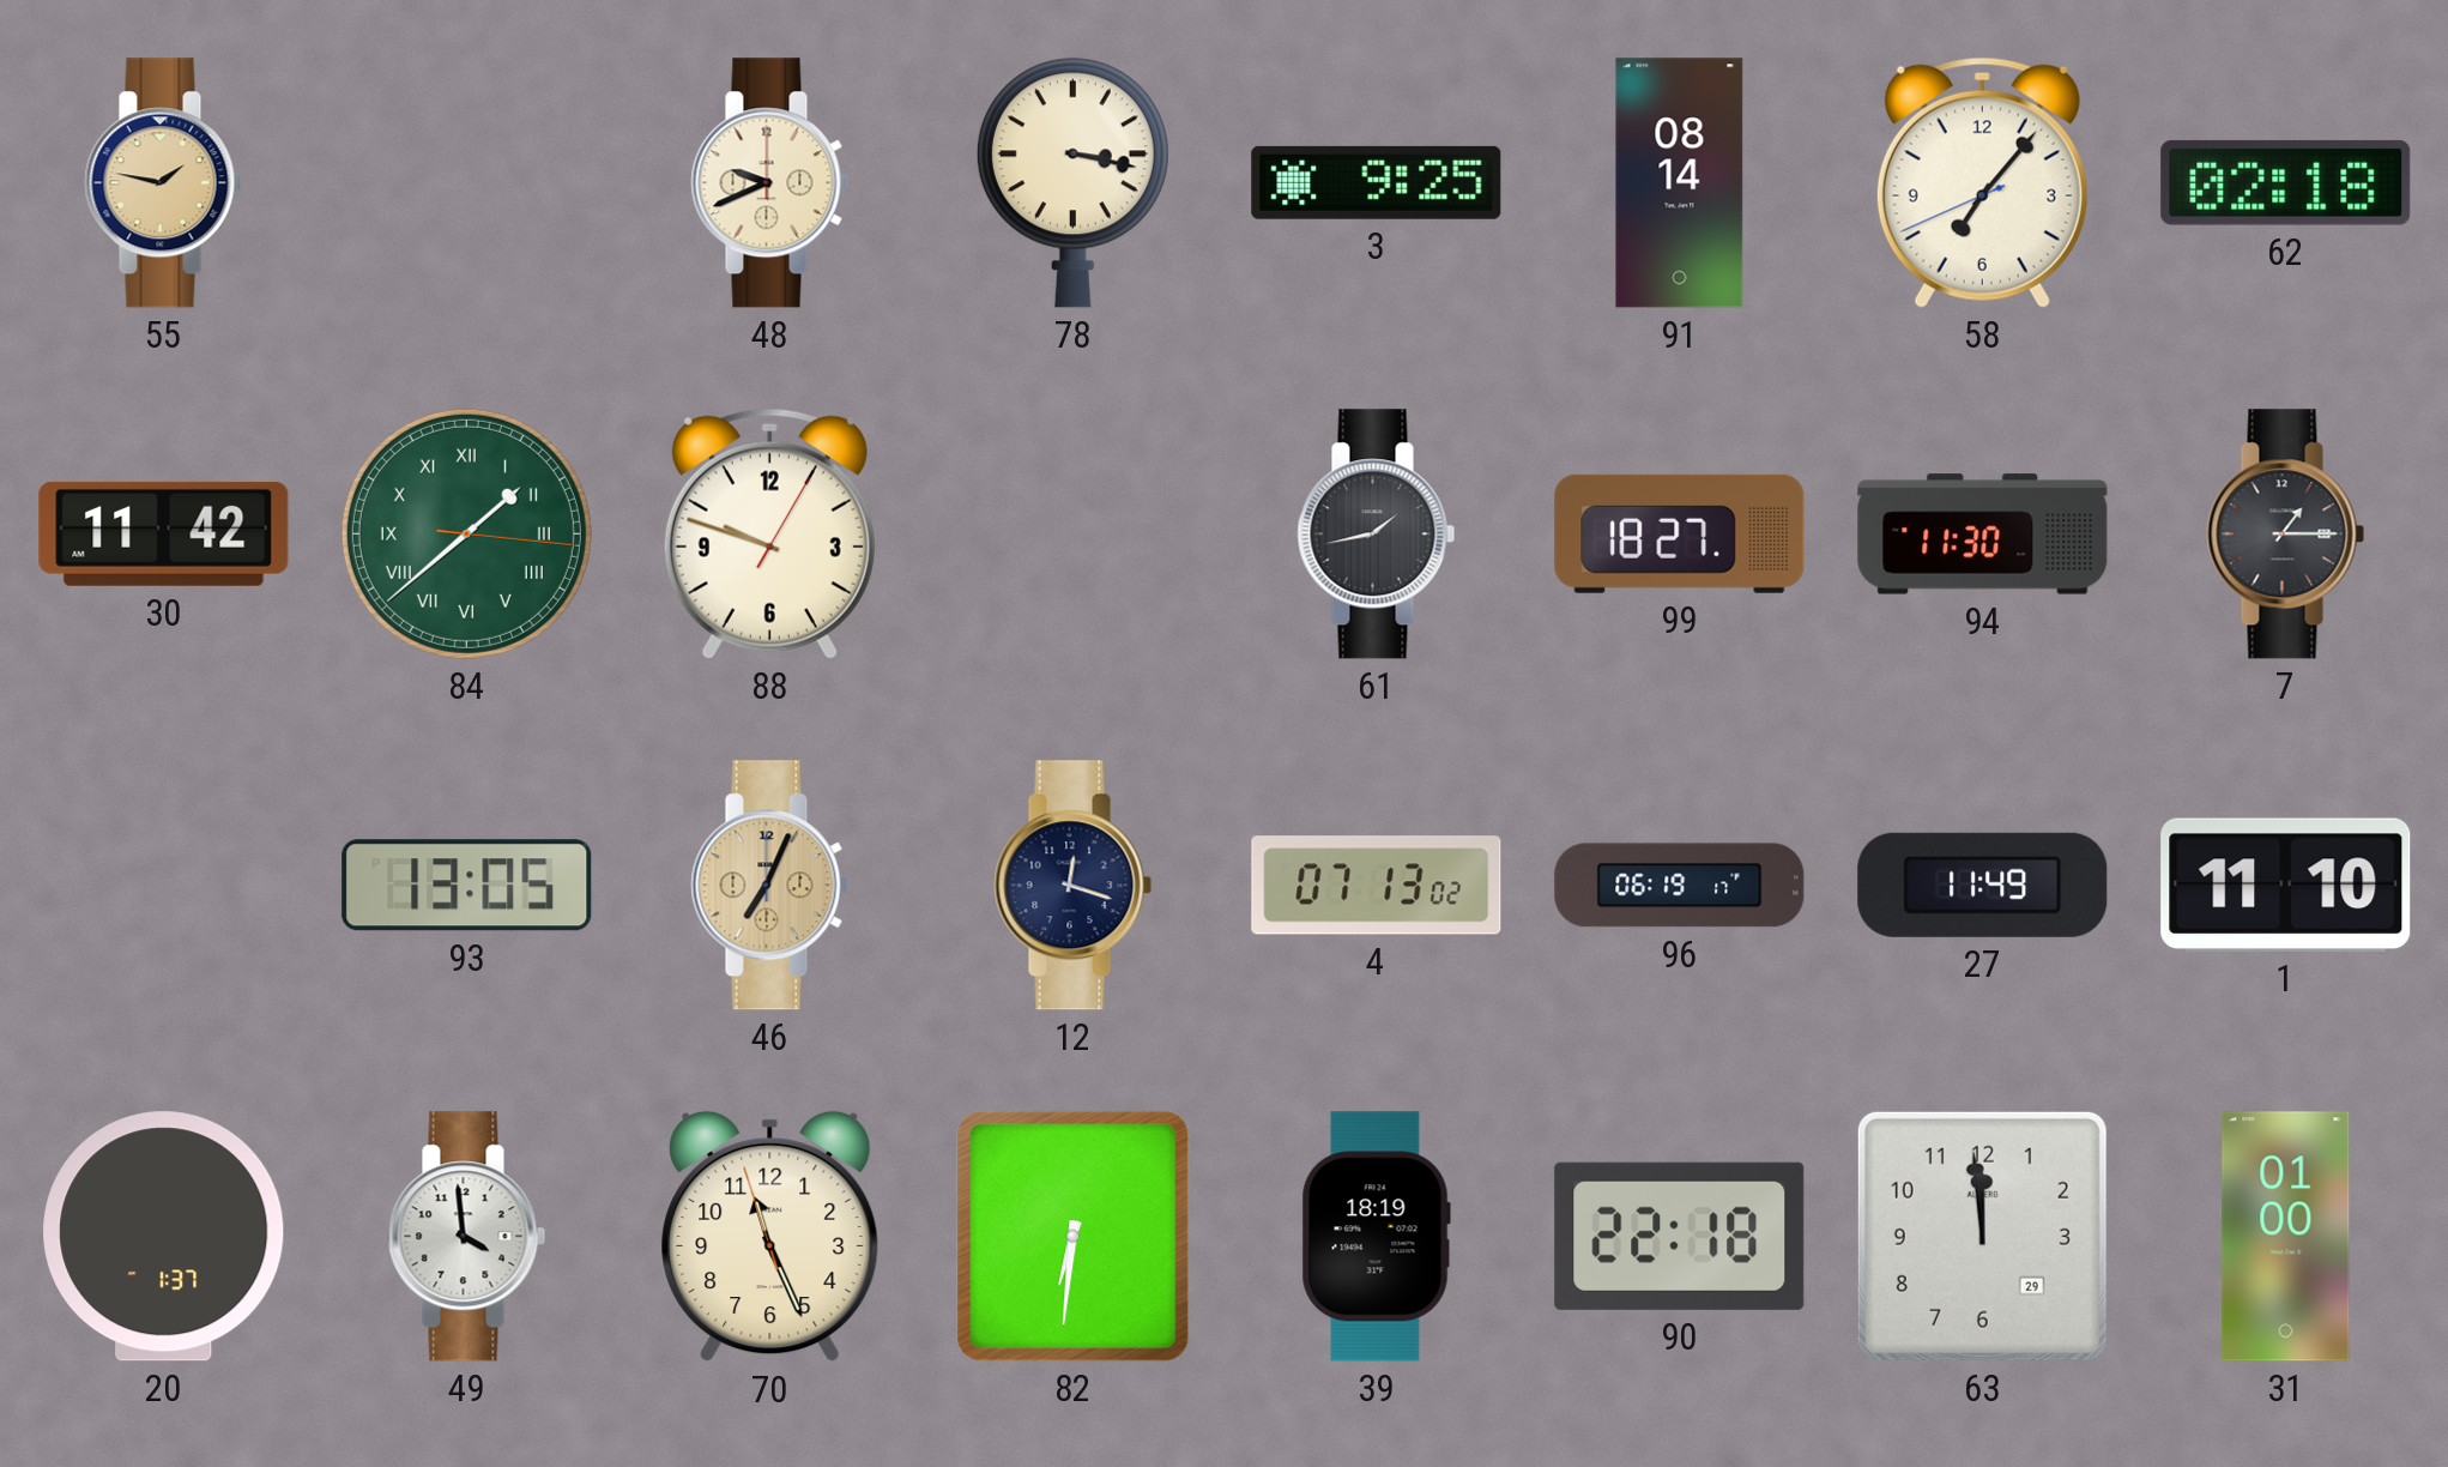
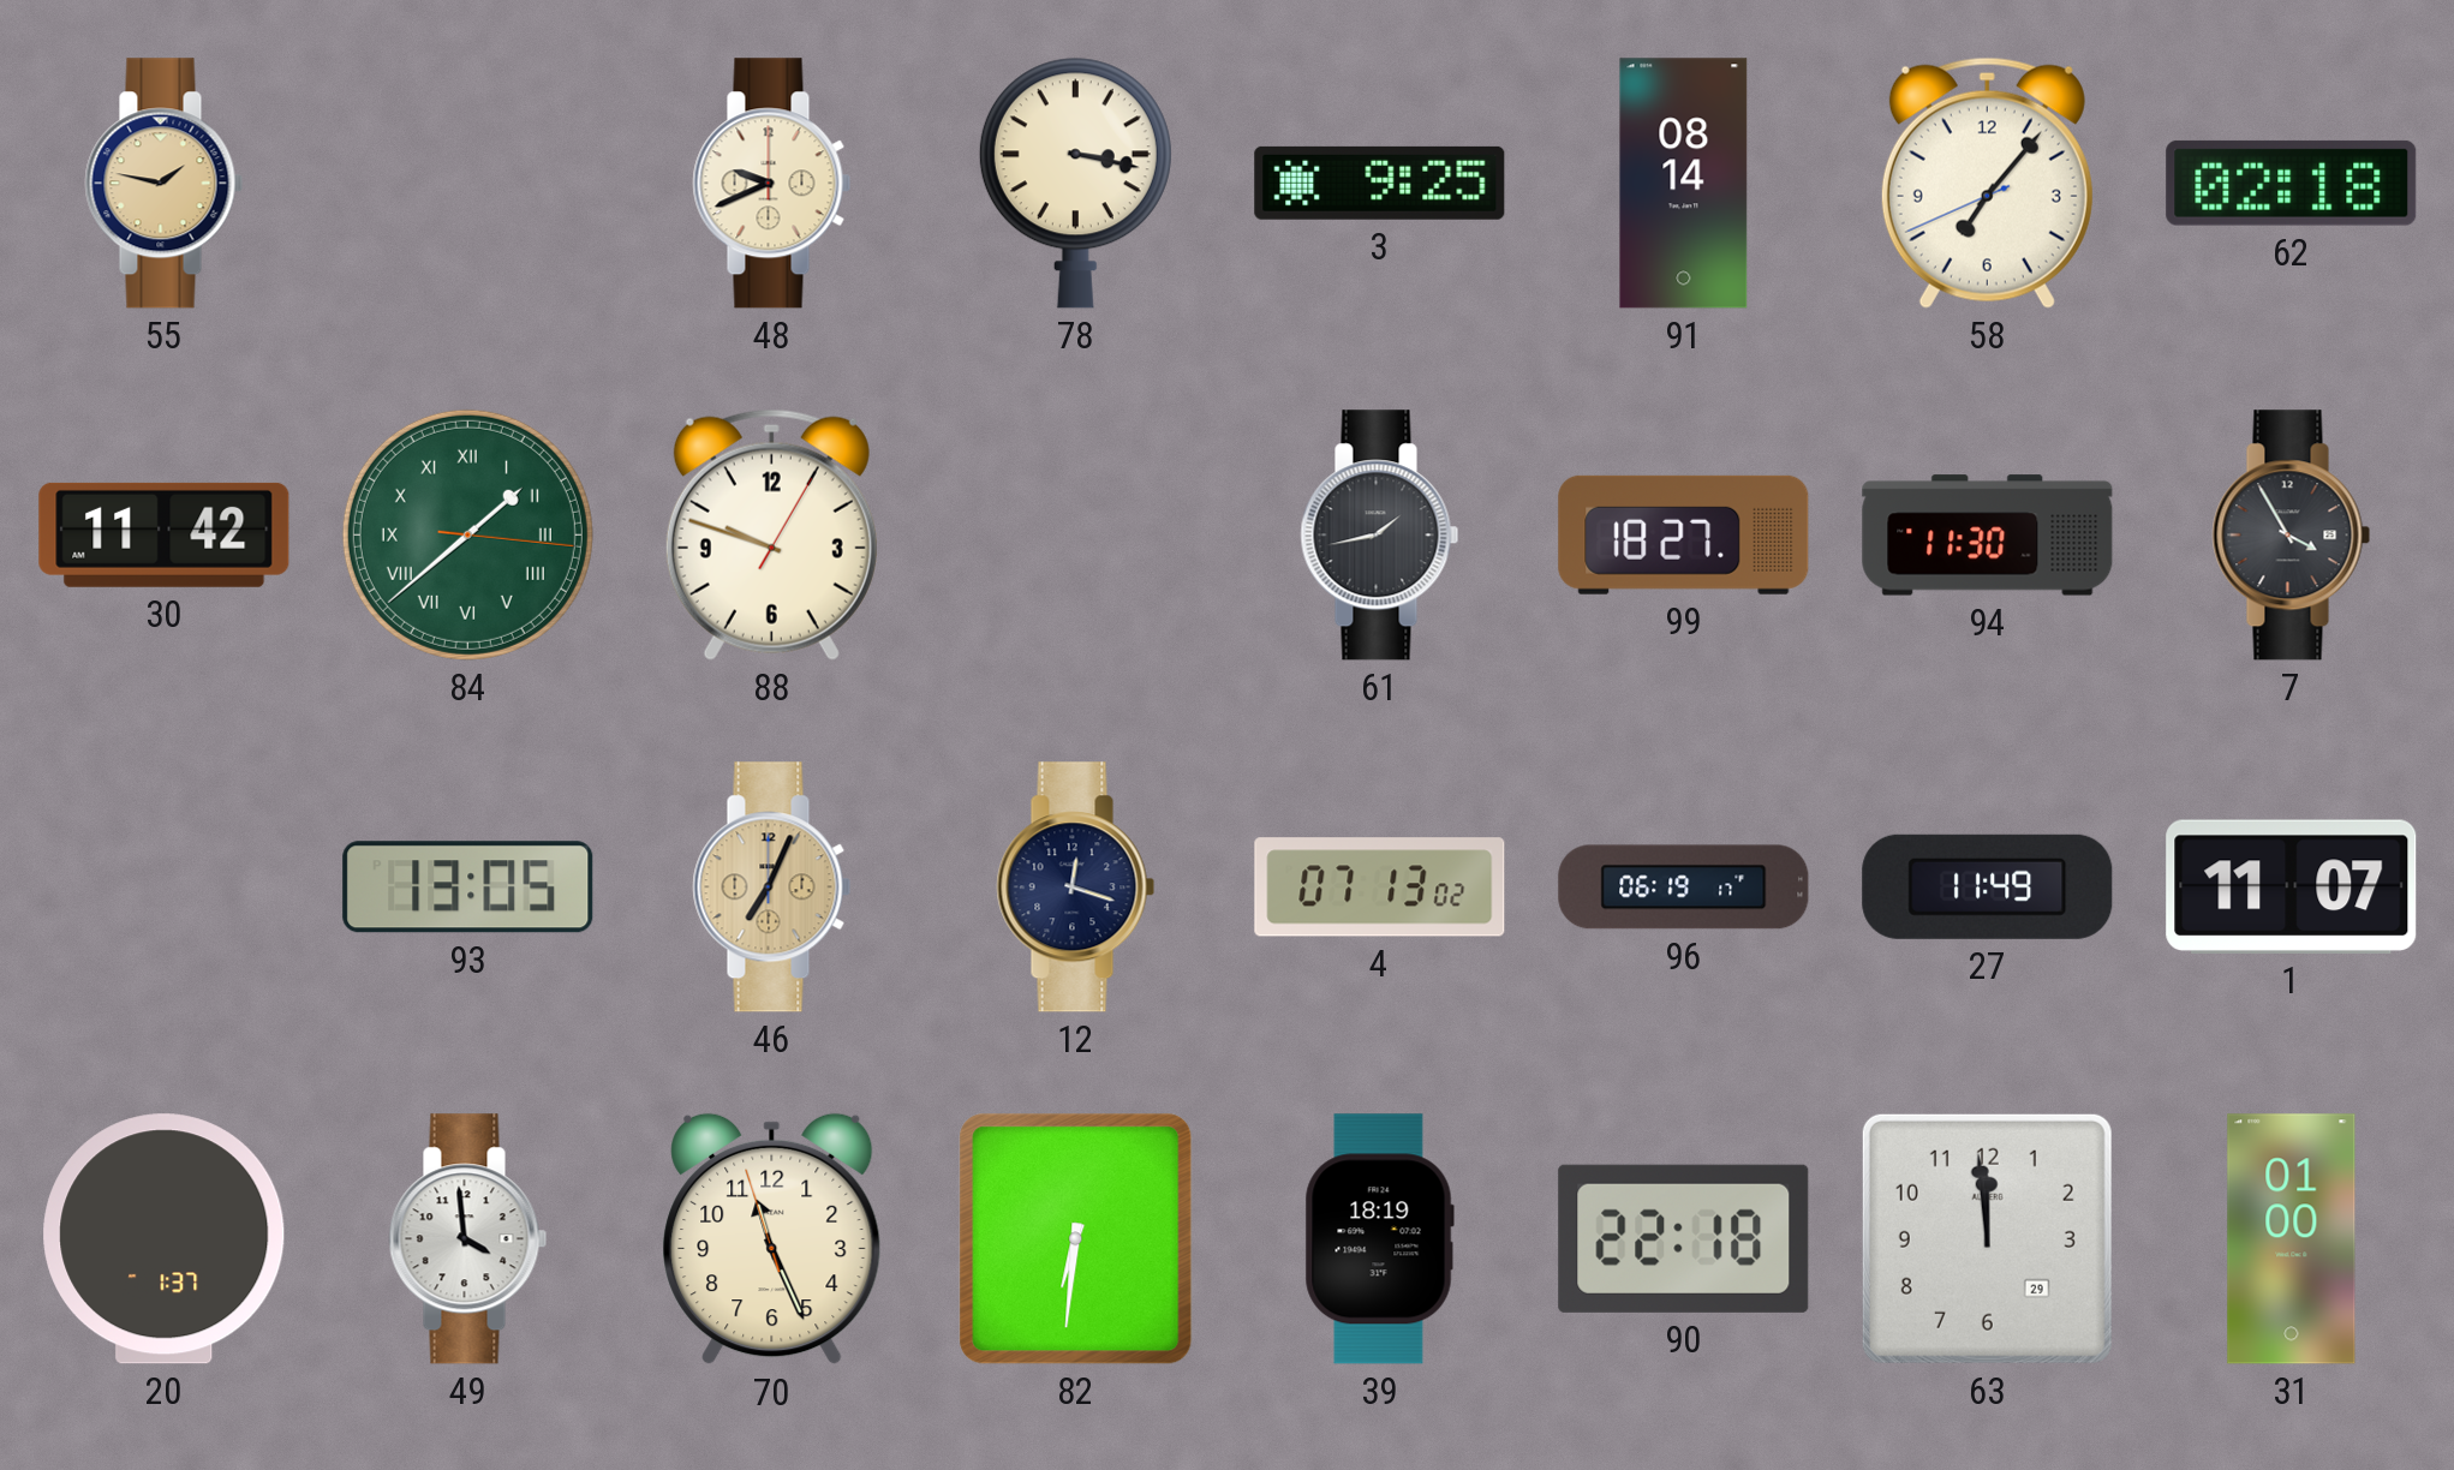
7: 1:15 -> 3:55 (2292, 536)
1: 11:10 -> 11:07 (2292, 886)
